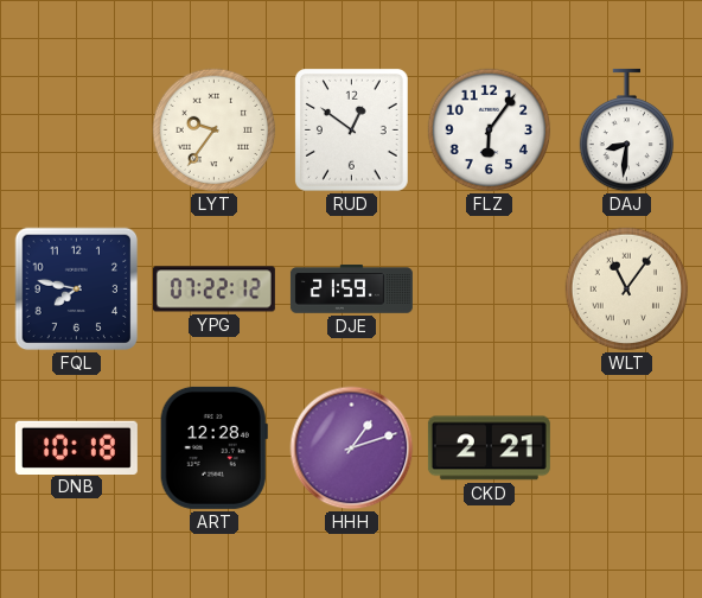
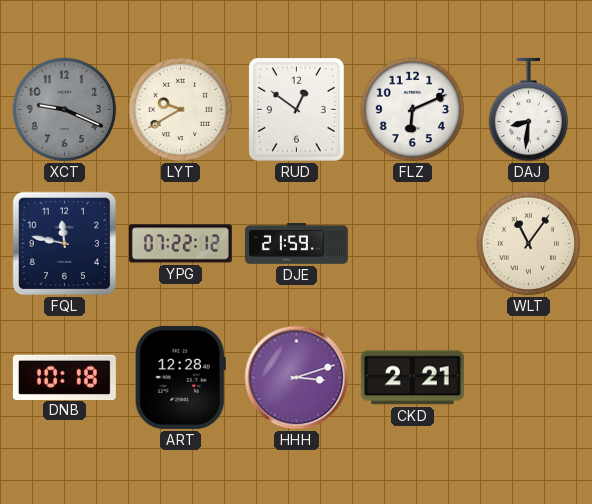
XCT: none -> 9:19 (65, 110)
LYT: 9:36 -> 9:40 (181, 110)
FLZ: 6:06 -> 6:11 (413, 110)
FQL: 7:47 -> 11:47 (65, 244)
HHH: 1:12 -> 3:12 (297, 378)
